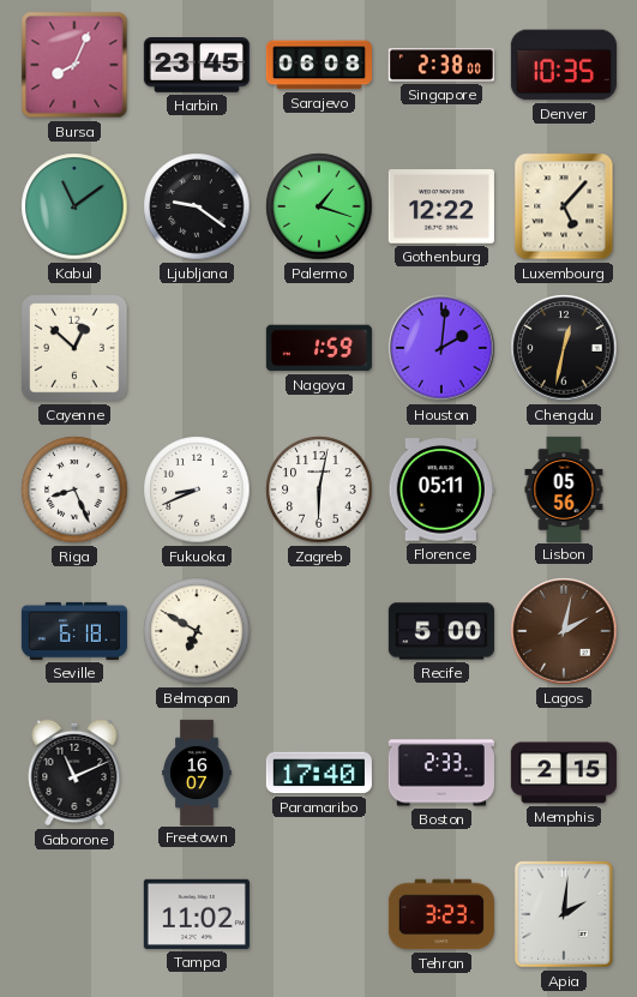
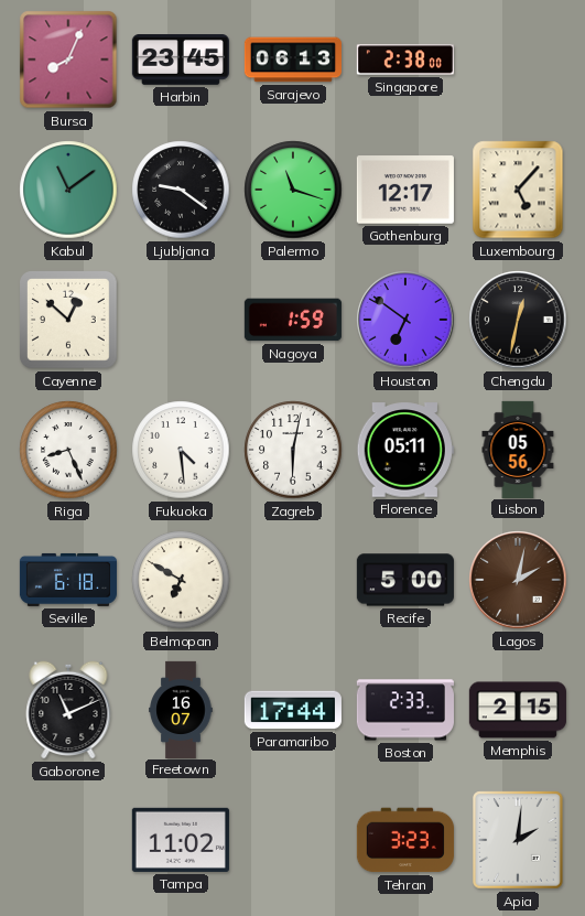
Sarajevo: 06:08 -> 06:13 (293, 60)
Denver: 10:35 -> none (564, 65)
Palermo: 1:18 -> 11:18 (293, 190)
Gothenburg: 12:22 -> 12:17 (405, 190)
Houston: 2:01 -> 6:51 (405, 320)
Fukuoka: 8:41 -> 4:29 (181, 450)
Paramaribo: 17:40 -> 17:44 (293, 710)
